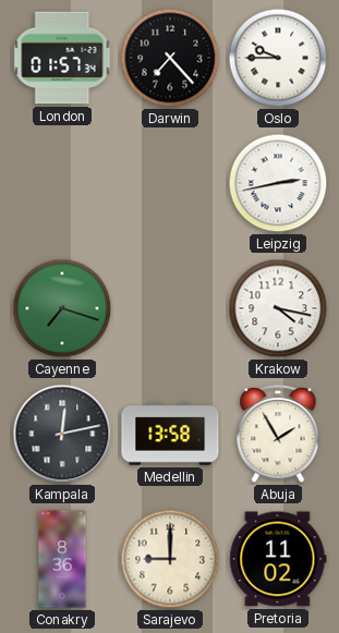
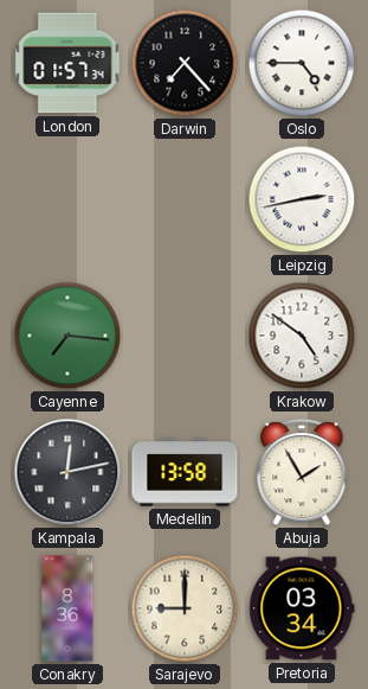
Oslo: 9:45 -> 4:45 (302, 63)
Cayenne: 7:18 -> 7:16 (67, 336)
Krakow: 4:17 -> 4:51 (302, 336)
Pretoria: 11:02 -> 03:34 (302, 608)
